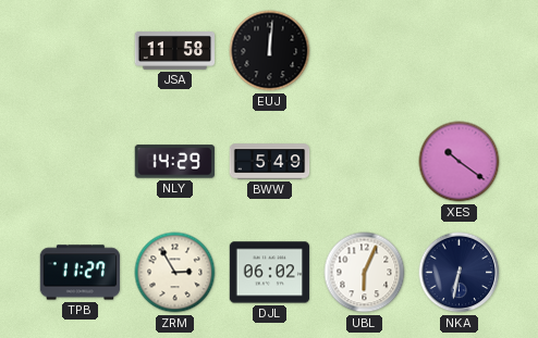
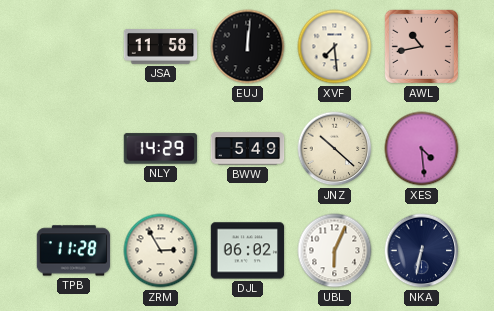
XVF: none -> 7:29 (335, 47)
AWL: none -> 10:43 (421, 46)
JNZ: none -> 10:22 (335, 149)
XES: 10:21 -> 4:29 (422, 149)
TPB: 11:27 -> 11:28 (74, 251)
